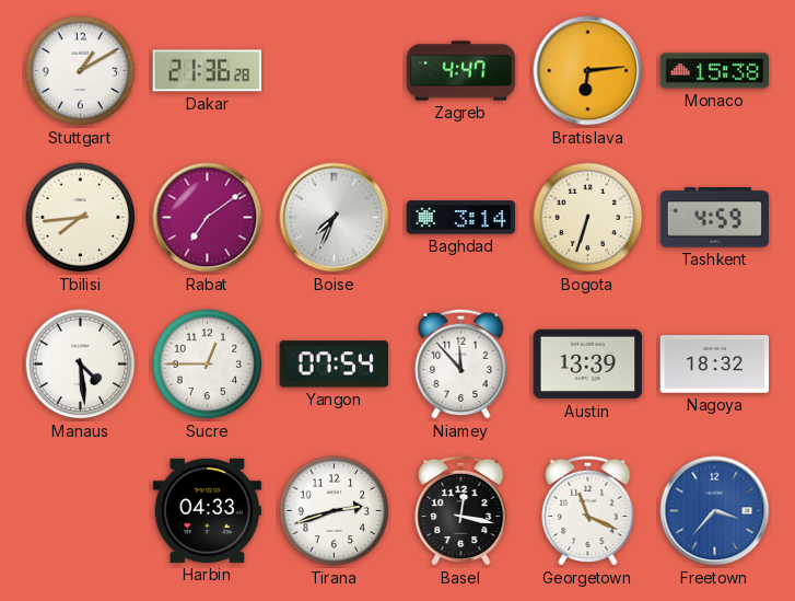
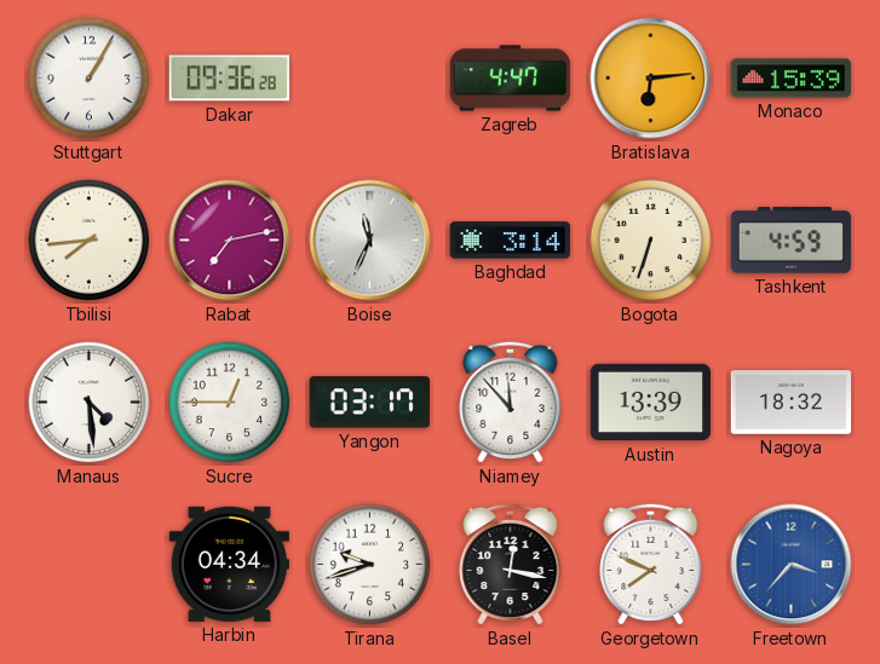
Stuttgart: 1:10 -> 1:05 (90, 79)
Dakar: 21:36 -> 09:36 (229, 79)
Monaco: 15:38 -> 15:39 (792, 79)
Rabat: 7:09 -> 7:13 (230, 241)
Boise: 7:34 -> 11:34 (370, 241)
Yangon: 07:54 -> 03:17 (369, 403)
Harbin: 04:33 -> 04:34 (229, 564)
Tirana: 2:42 -> 9:42 (370, 565)
Georgetown: 11:19 -> 7:49 (651, 564)
